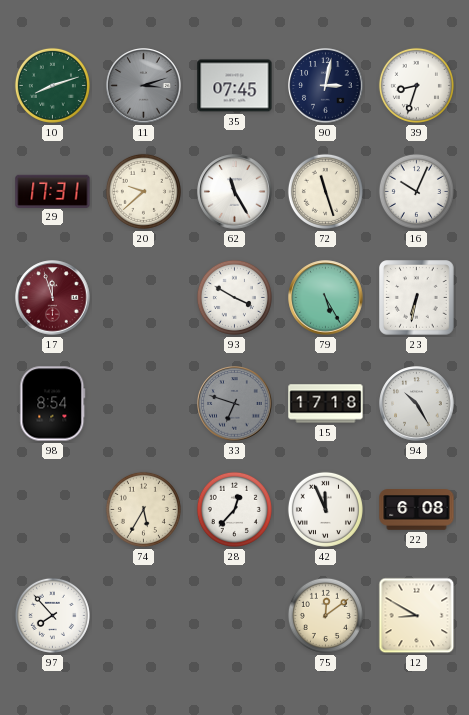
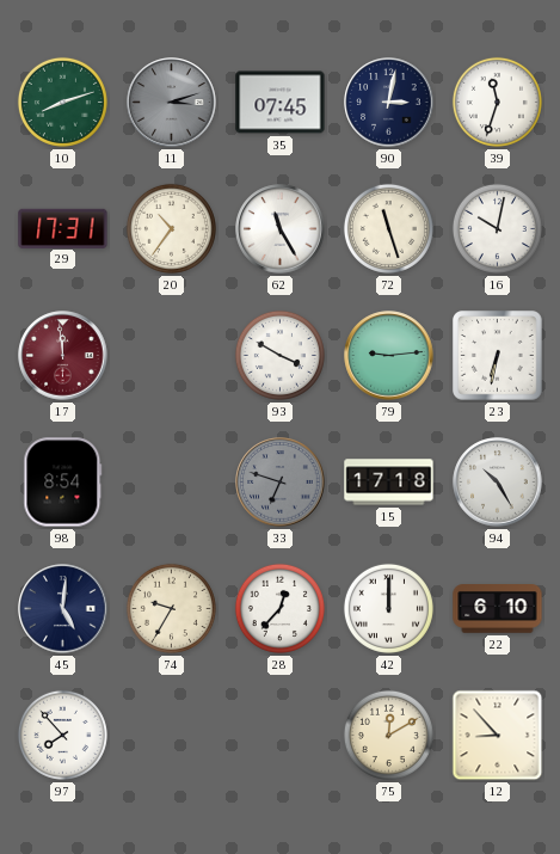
39: 8:33 -> 11:33 (497, 102)
20: 9:38 -> 10:36 (171, 228)
16: 10:04 -> 10:02 (497, 228)
17: 11:57 -> 11:59 (63, 356)
79: 5:25 -> 9:14 (389, 356)
45: none -> 5:01 (63, 609)
74: 5:35 -> 9:35 (171, 608)
42: 11:56 -> 12:00 (388, 608)
22: 6:08 -> 6:10 (498, 609)
75: 12:09 -> 12:10 (388, 735)
12: 8:50 -> 8:53 (498, 736)
